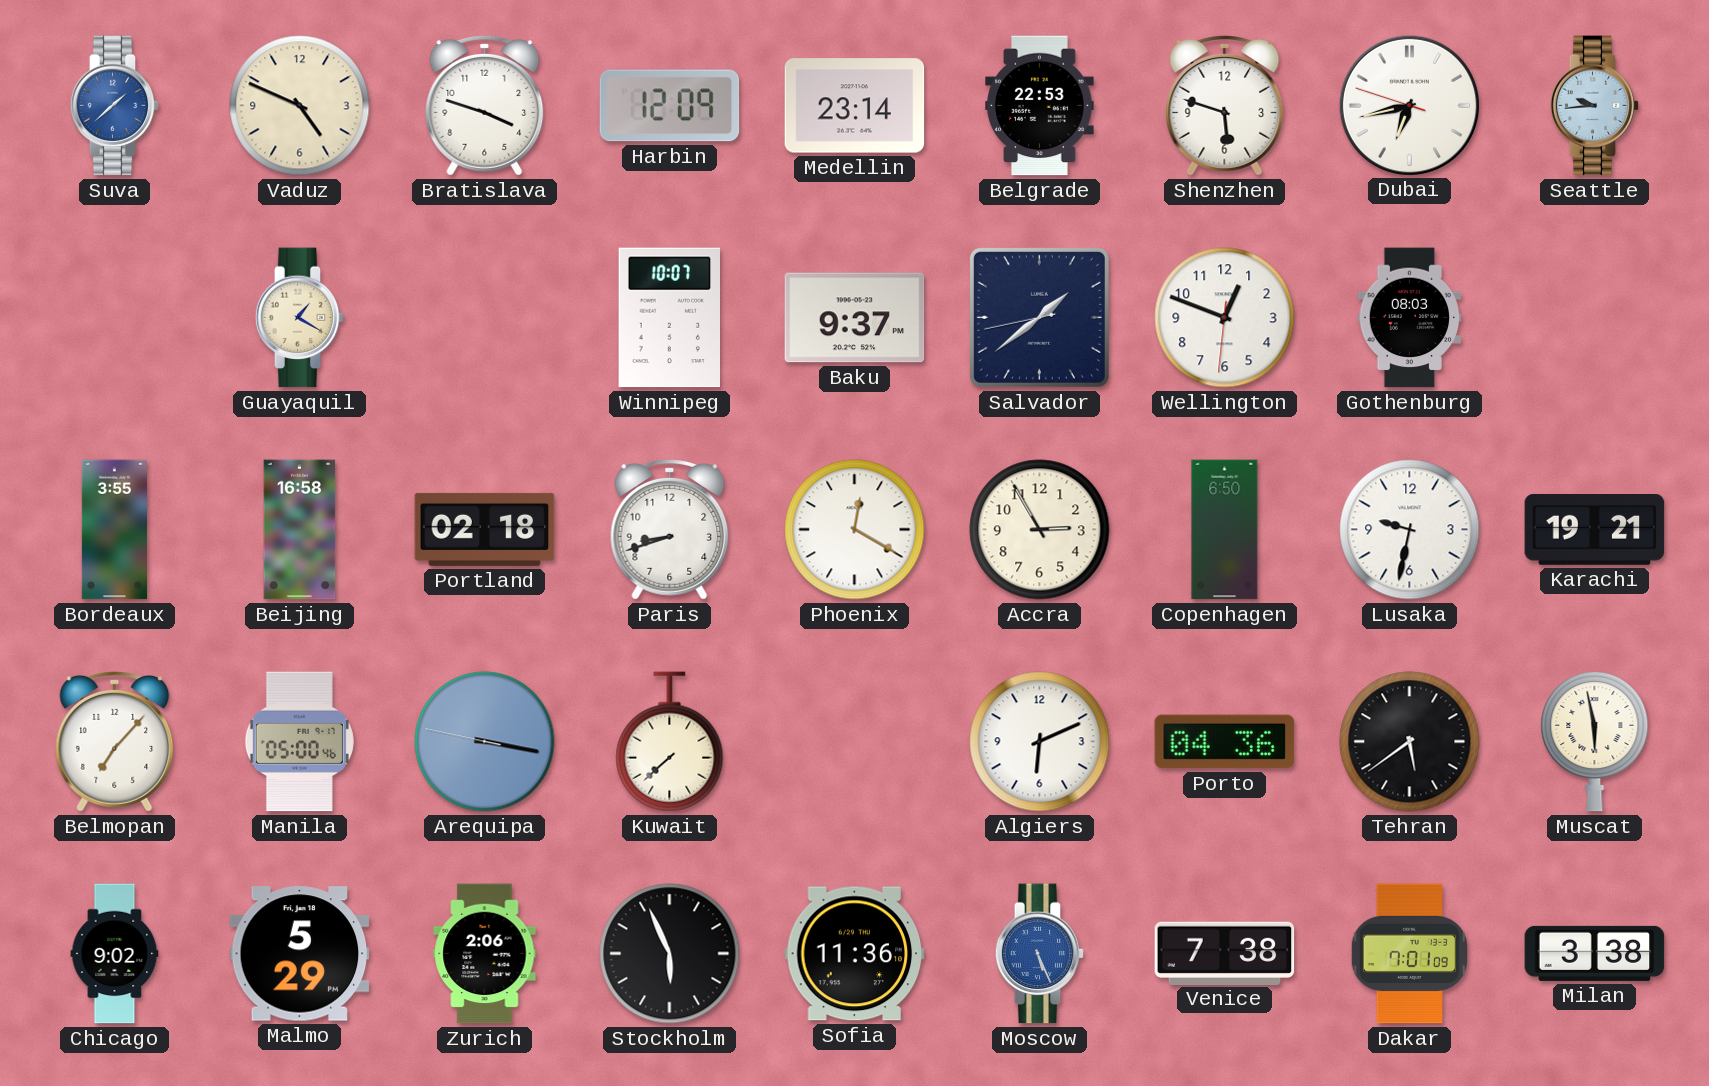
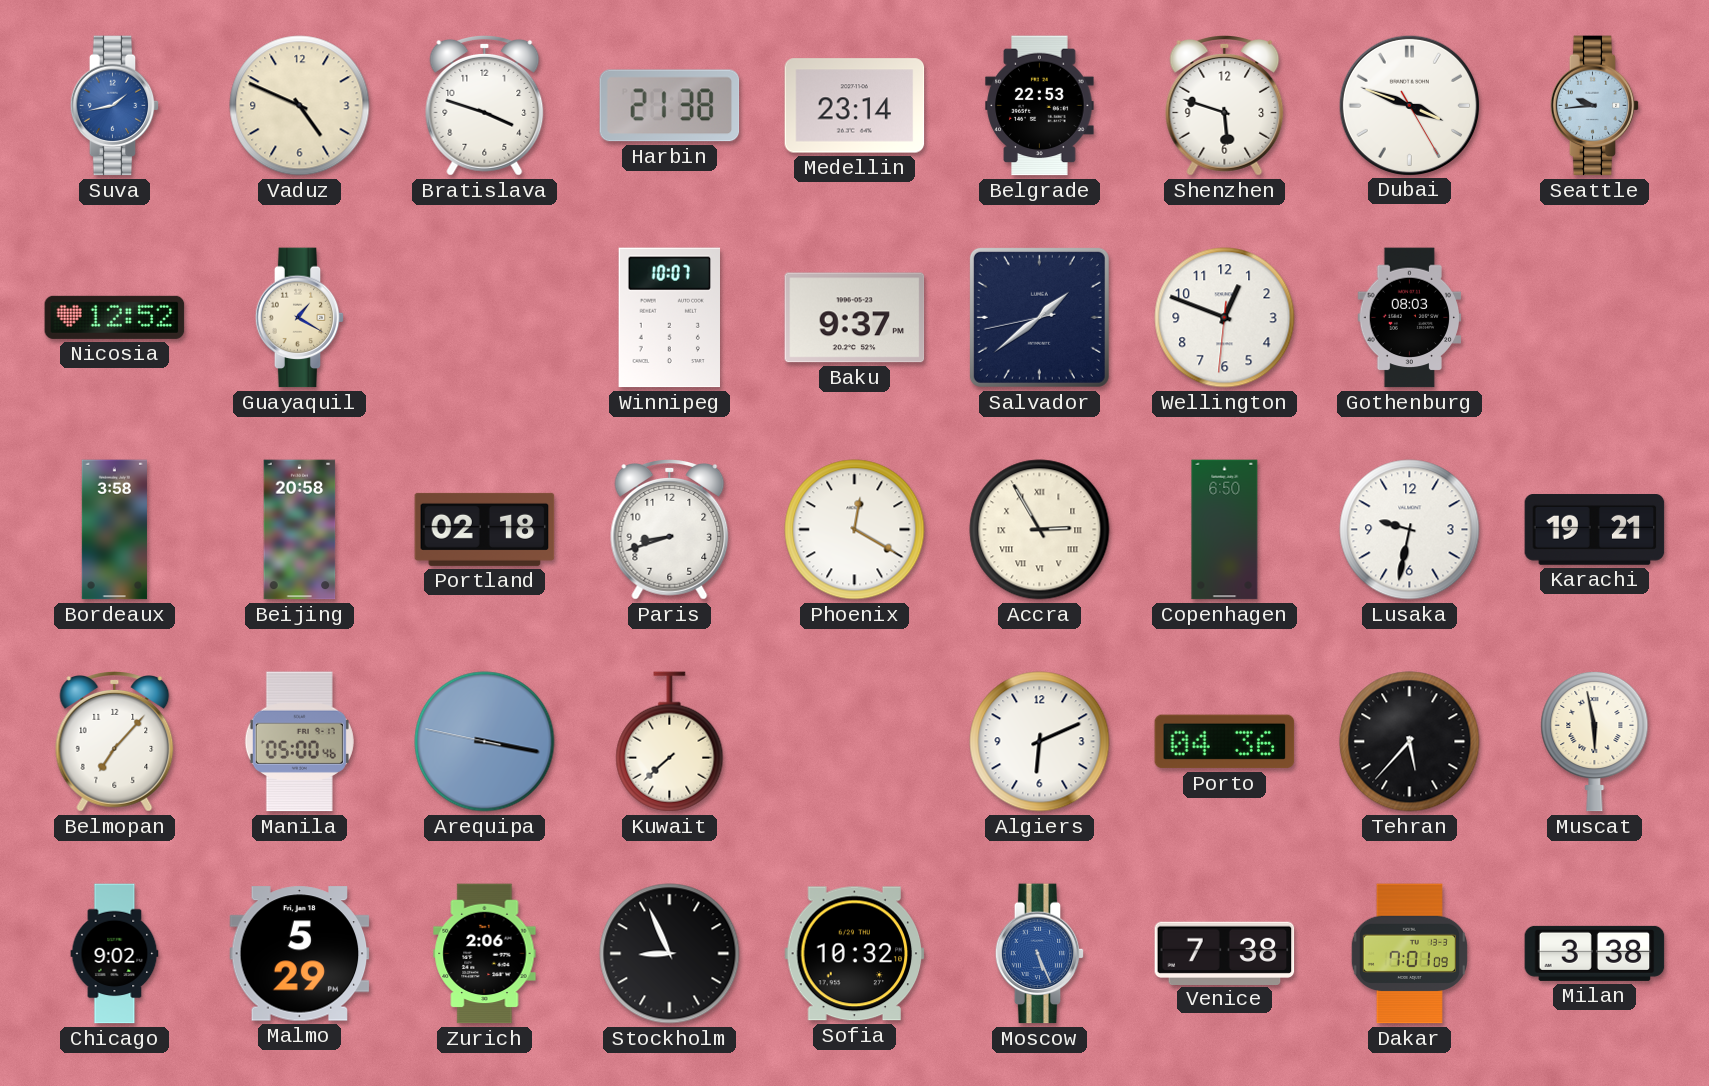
Suva: 1:38 -> 1:43 (115, 106)
Harbin: 12:09 -> 21:38 (670, 106)
Dubai: 6:42 -> 3:48 (1409, 105)
Nicosia: none -> 12:52 (115, 317)
Bordeaux: 3:55 -> 3:58 (114, 530)
Beijing: 16:58 -> 20:58 (300, 530)
Accra numerals: Arabic -> Roman (1040, 530)
Tehran: 5:39 -> 5:37 (1410, 742)
Stockholm: 5:56 -> 8:56 (670, 954)
Sofia: 11:36 -> 10:32 (855, 954)
